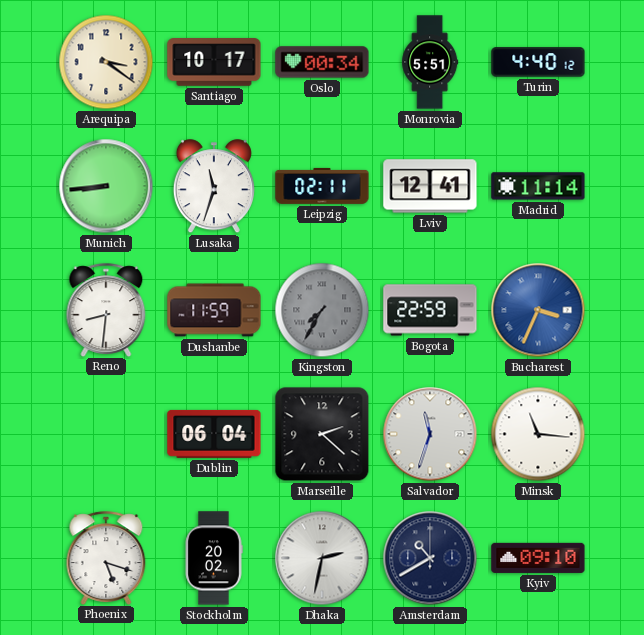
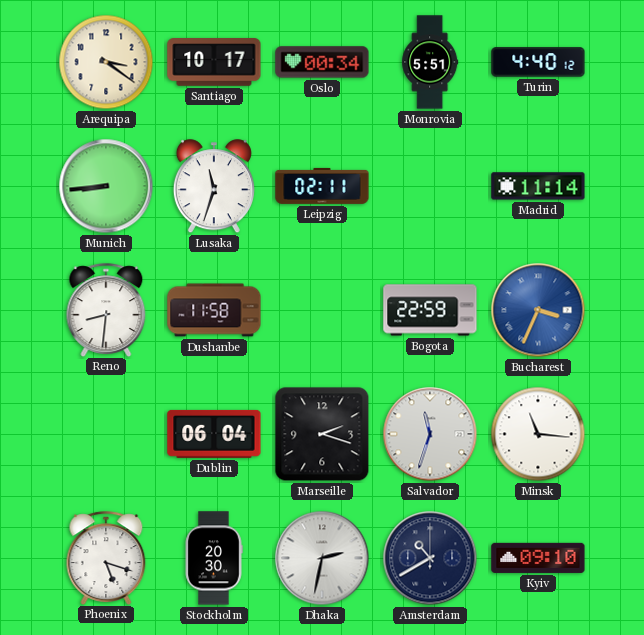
Lviv: 12:41 -> none (430, 186)
Dushanbe: 11:59 -> 11:58 (214, 310)
Kingston: 7:35 -> none (322, 310)
Marseille: 2:22 -> 2:18 (322, 434)
Stockholm: 20:02 -> 20:30 (214, 558)
